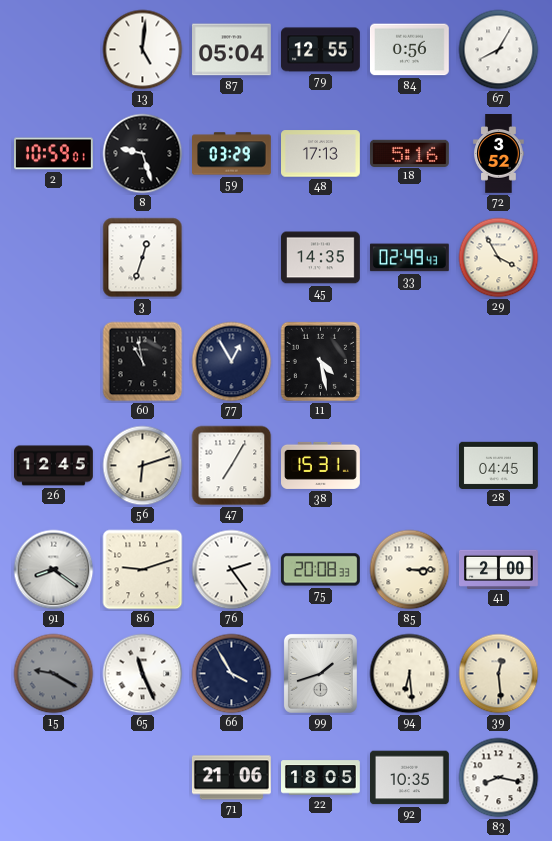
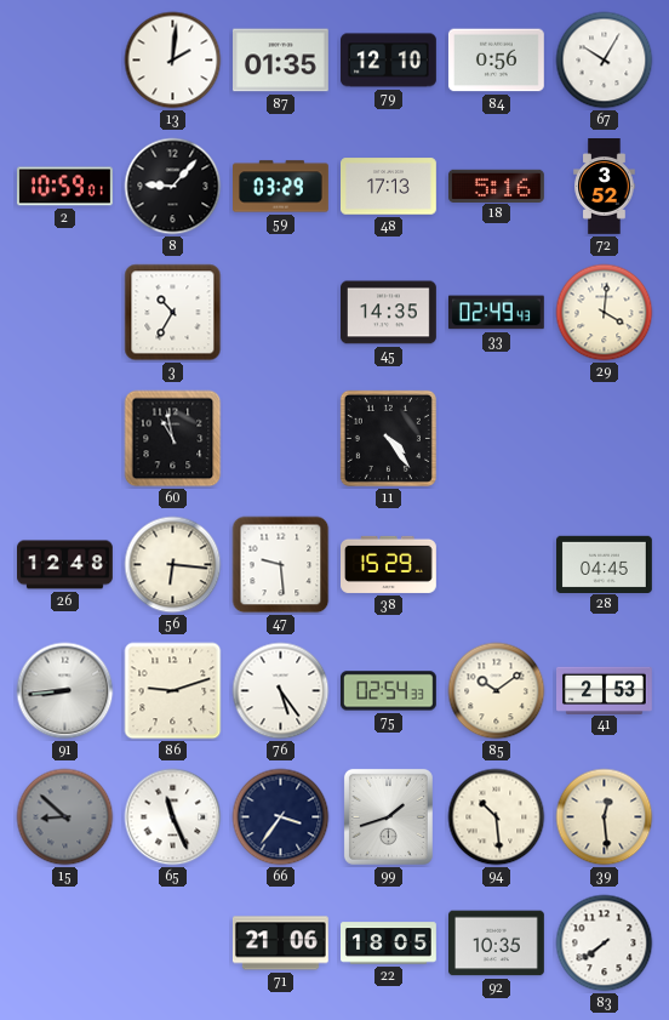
13: 5:01 -> 2:01 (173, 61)
87: 05:04 -> 01:35 (281, 61)
79: 12:55 -> 12:10 (389, 61)
67: 8:05 -> 10:05 (605, 61)
8: 9:27 -> 9:07 (173, 187)
3: 12:33 -> 10:35 (173, 313)
29: 3:55 -> 4:01 (605, 313)
77: 12:55 -> none (232, 362)
11: 4:28 -> 4:24 (388, 438)
26: 12:45 -> 12:48 (65, 565)
56: 6:12 -> 6:16 (173, 565)
47: 7:05 -> 9:29 (281, 565)
38: 15:31 -> 15:29 (389, 564)
91: 8:21 -> 8:44 (65, 691)
76: 2:24 -> 5:24 (281, 691)
75: 20:08 -> 02:54 (388, 691)
85: 3:15 -> 10:09 (497, 691)
41: 2:00 -> 2:53 (605, 690)
15: 9:20 -> 8:52 (65, 817)
66: 3:55 -> 3:36 (281, 817)
94: 6:29 -> 10:29 (497, 817)
83: 8:17 -> 7:39 (605, 944)
